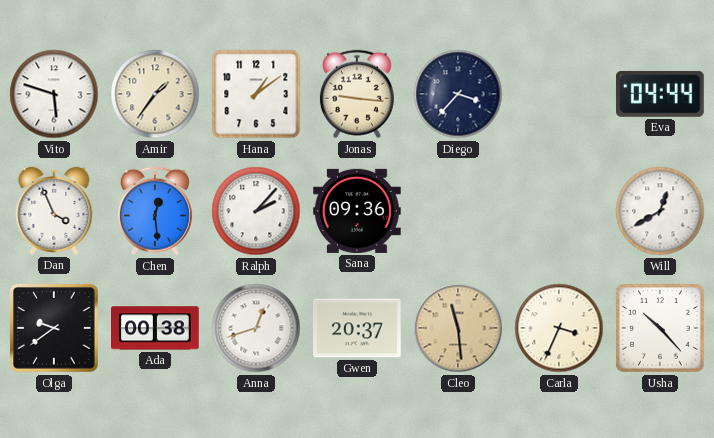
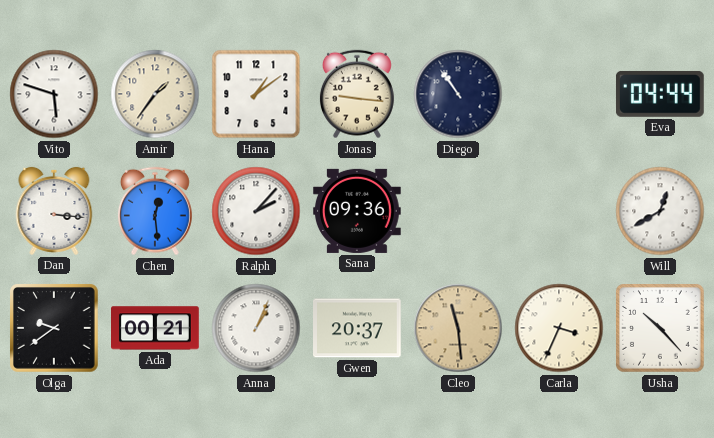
Diego: 3:37 -> 10:54 (458, 94)
Dan: 3:56 -> 3:16 (54, 211)
Ada: 00:38 -> 00:21 (156, 328)
Anna: 12:42 -> 1:04 (256, 328)
